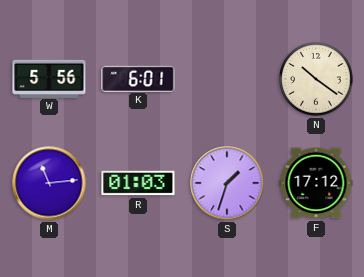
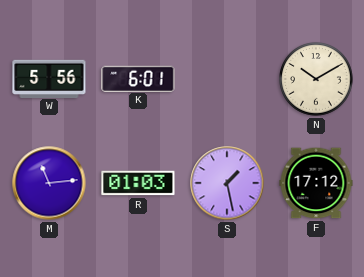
N: 10:21 -> 10:10 (316, 79)
S: 1:33 -> 1:28 (227, 183)
